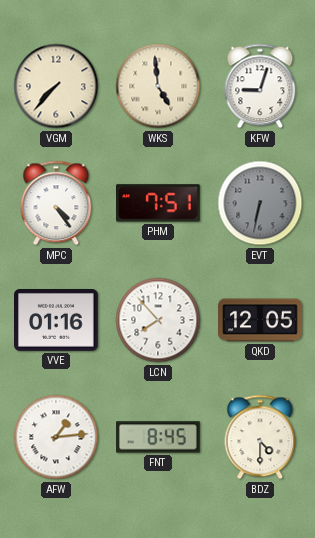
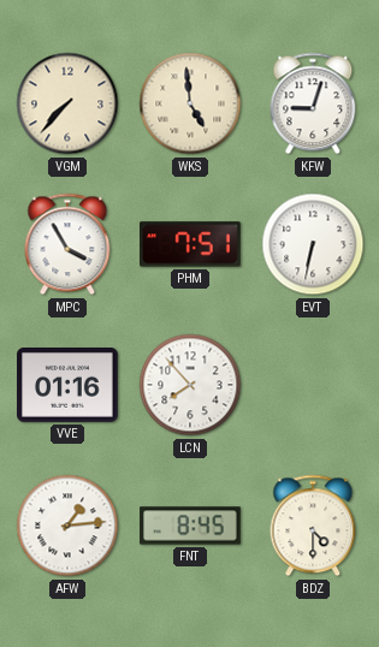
MPC: 4:24 -> 3:55 (67, 244)
EVT dial: grey -> white (313, 244)
QKD: 12:05 -> none (260, 320)
